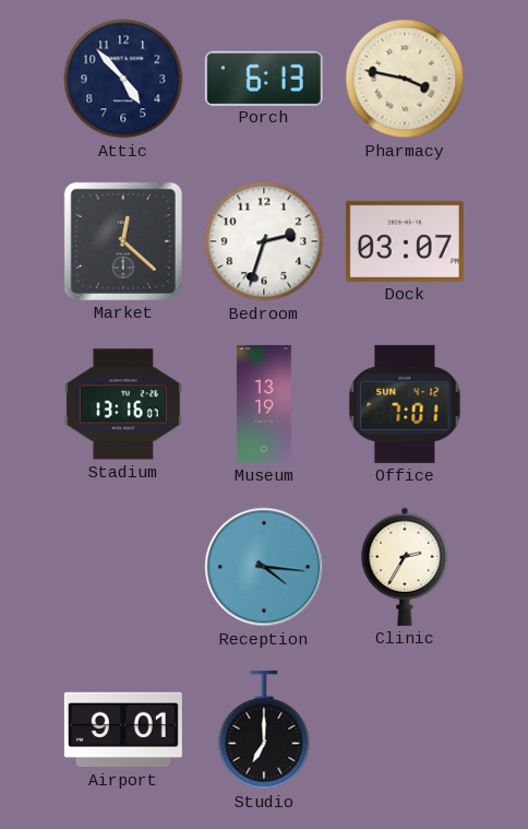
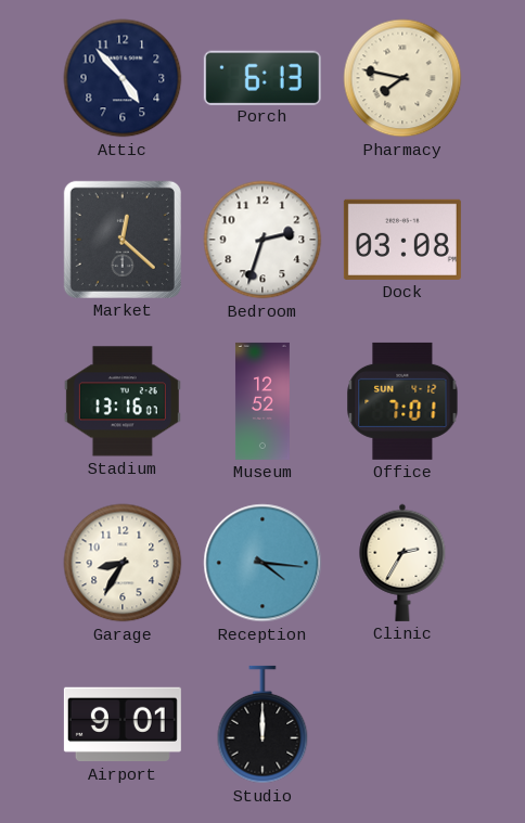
Pharmacy: 3:47 -> 7:47 (402, 78)
Dock: 03:07 -> 03:08 (402, 240)
Museum: 13:19 -> 12:52 (262, 401)
Garage: none -> 8:35 (123, 563)
Studio: 7:00 -> 12:00 (262, 724)
